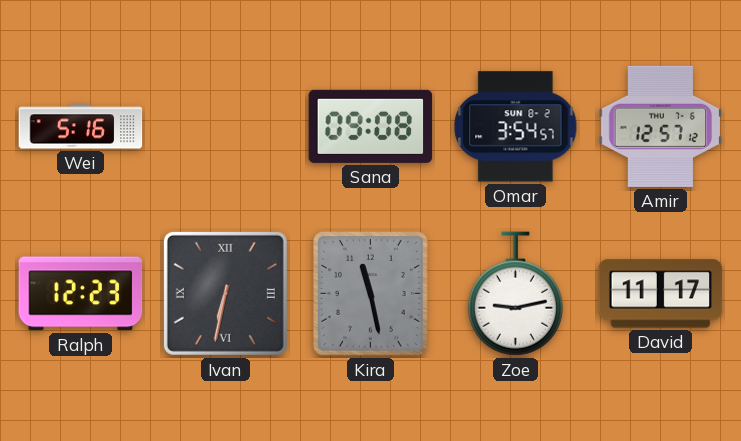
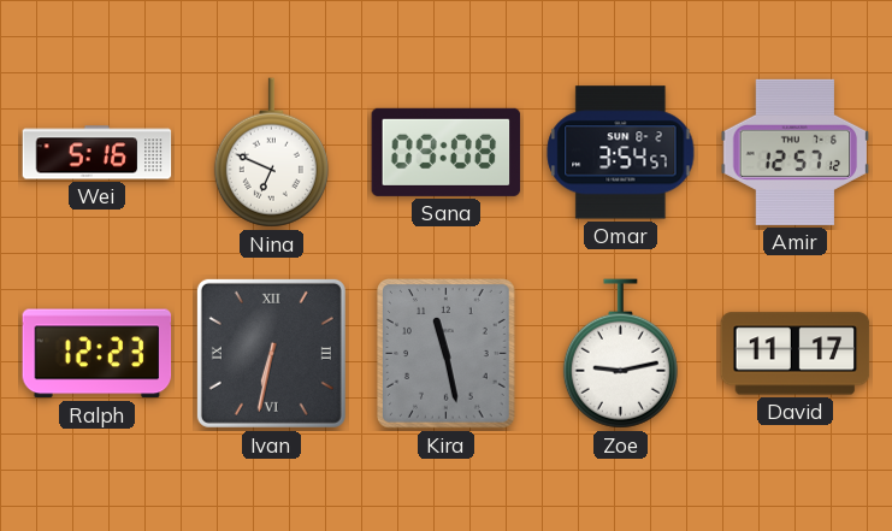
Nina: none -> 6:49 (271, 153)
